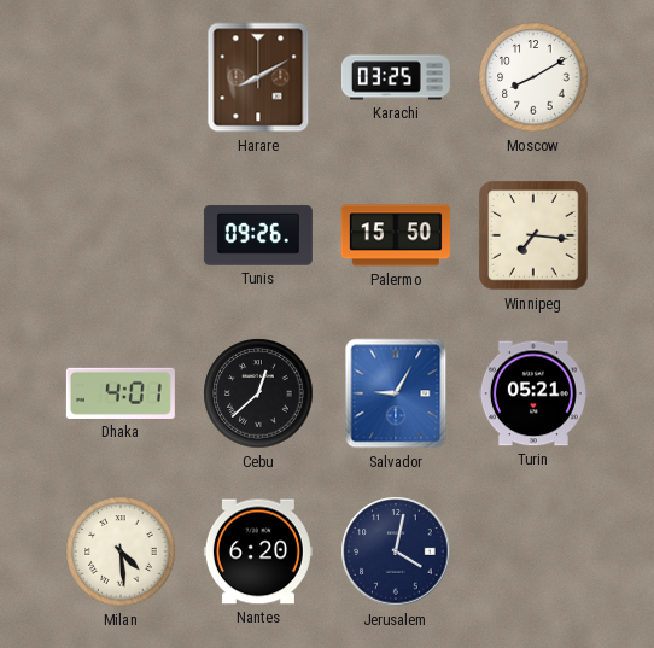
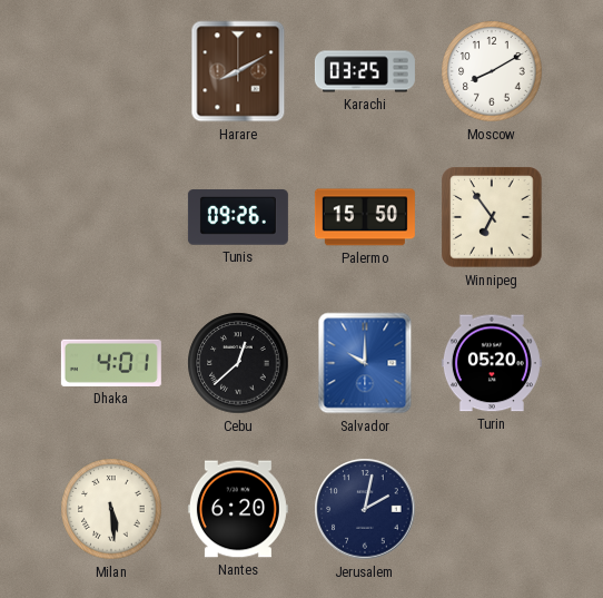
Winnipeg: 7:16 -> 6:54 (492, 217)
Salvador: 9:05 -> 10:00 (365, 363)
Turin: 05:21 -> 05:20 (492, 363)
Milan: 4:29 -> 5:29 (111, 509)
Jerusalem: 4:02 -> 2:02 (365, 509)
